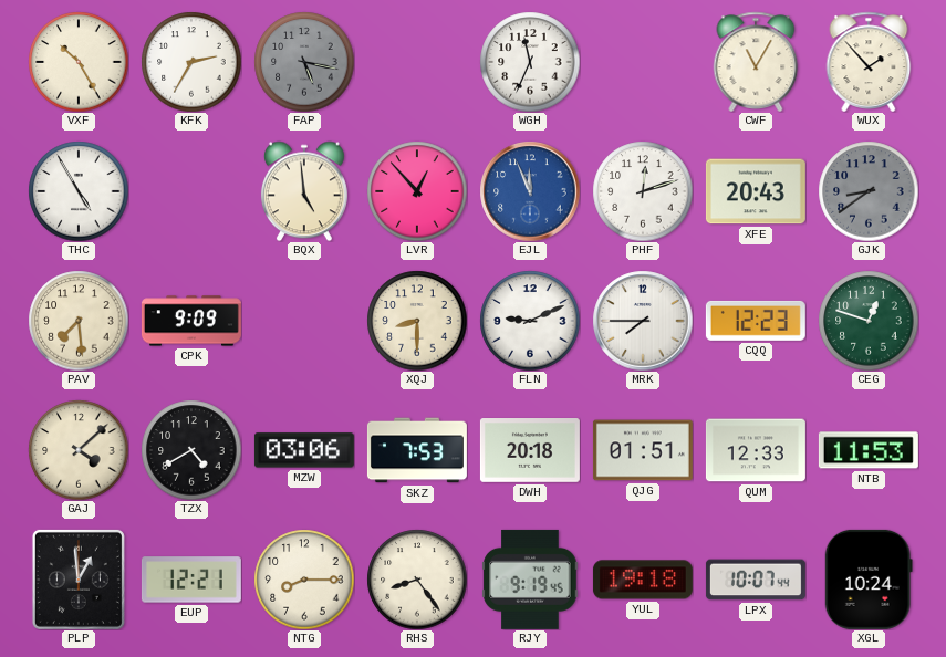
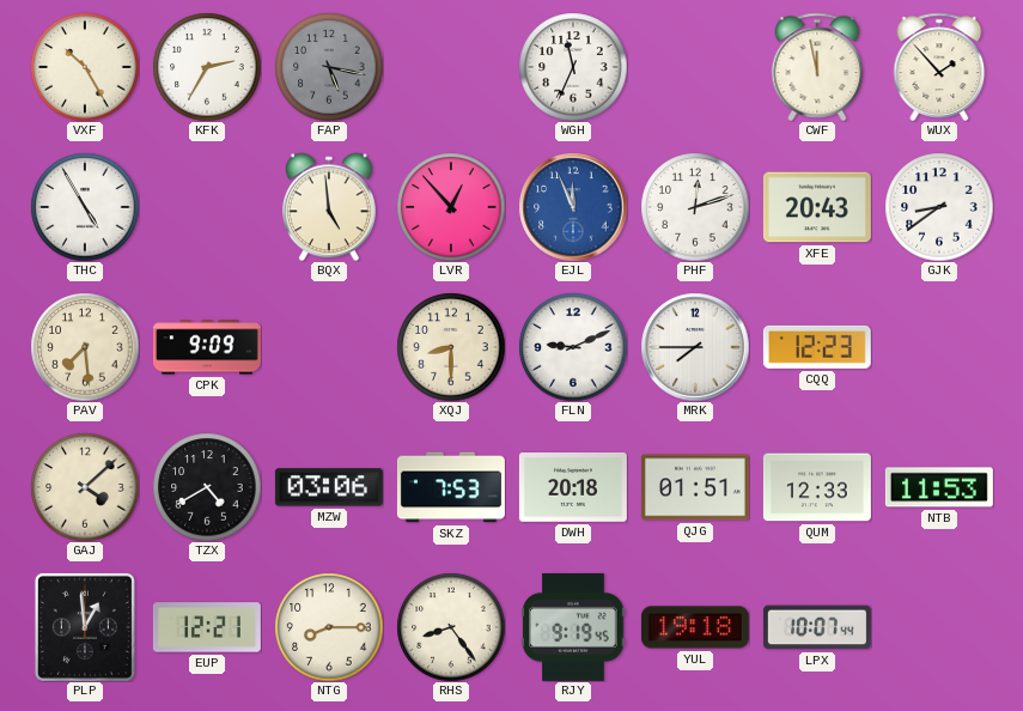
CWF: 11:05 -> 11:58 (817, 67)
GJK dial: grey -> white (939, 207)
CEG: 12:48 -> none (869, 321)
XGL: 10:24 -> none (869, 580)
